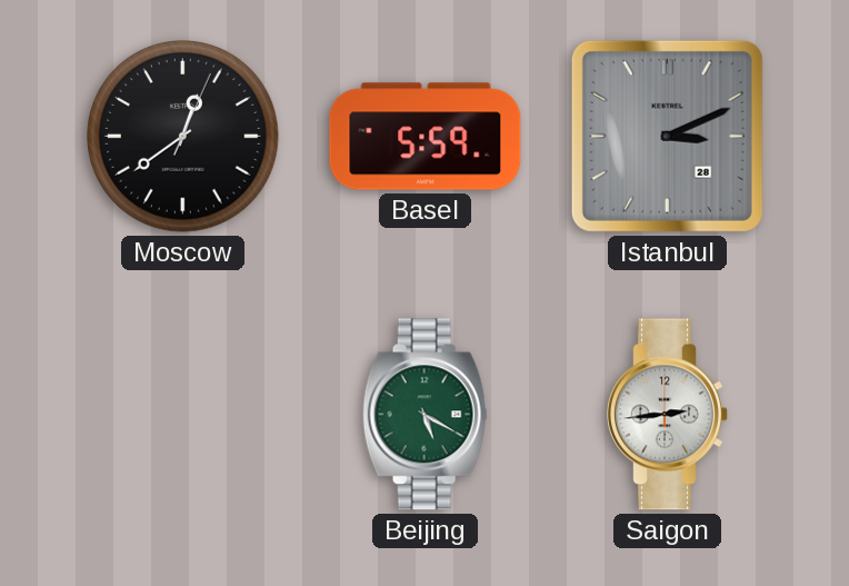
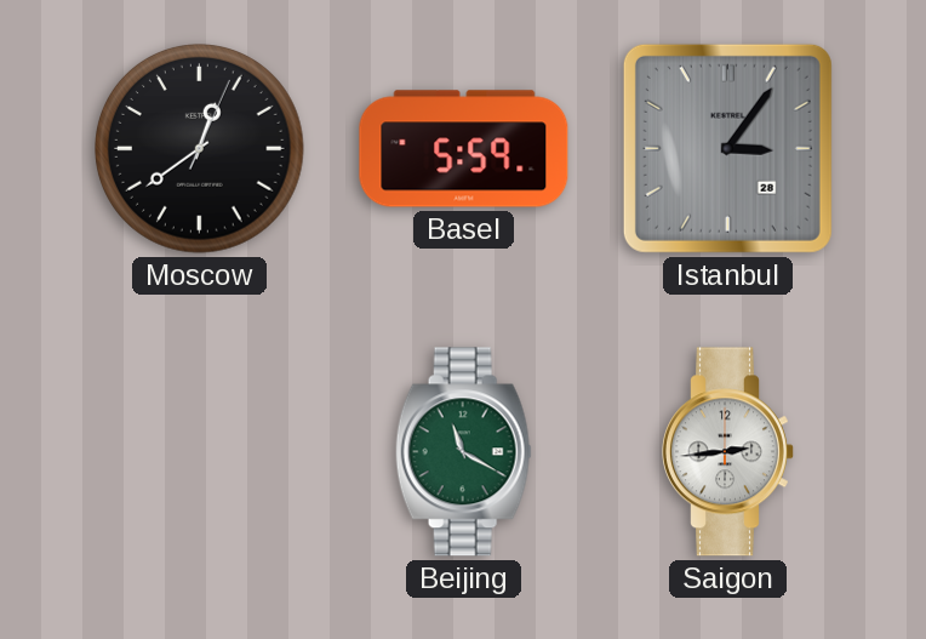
Istanbul: 3:11 -> 3:06 (727, 148)
Beijing: 5:20 -> 11:20 (463, 452)
